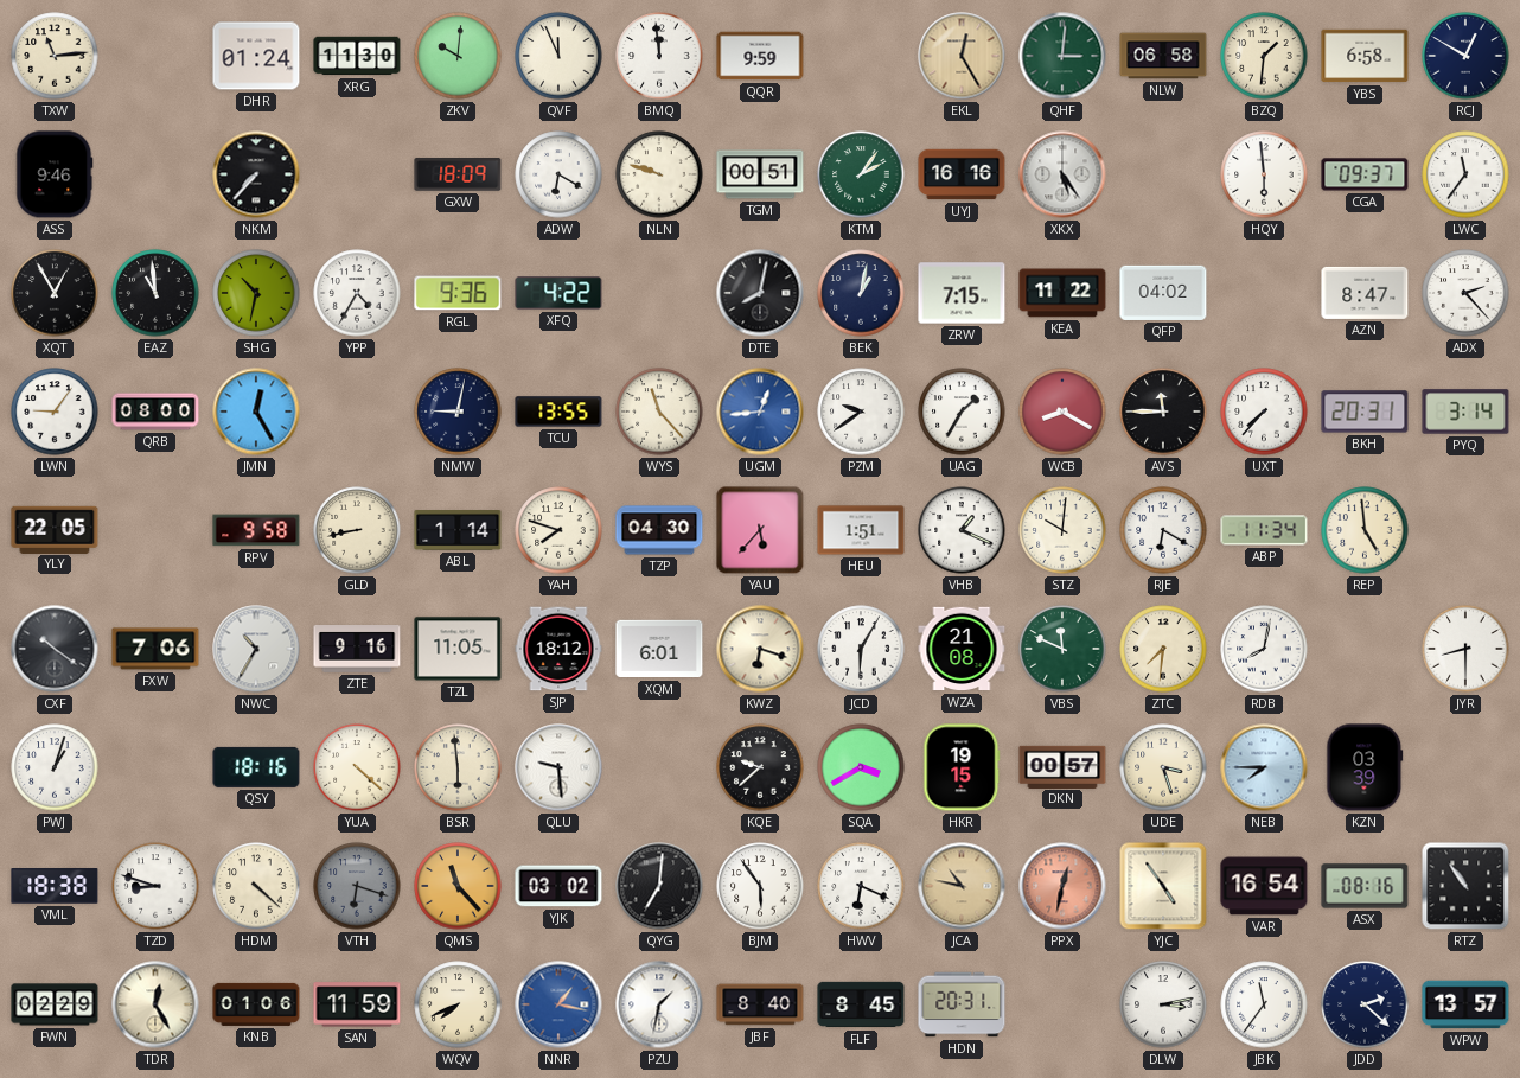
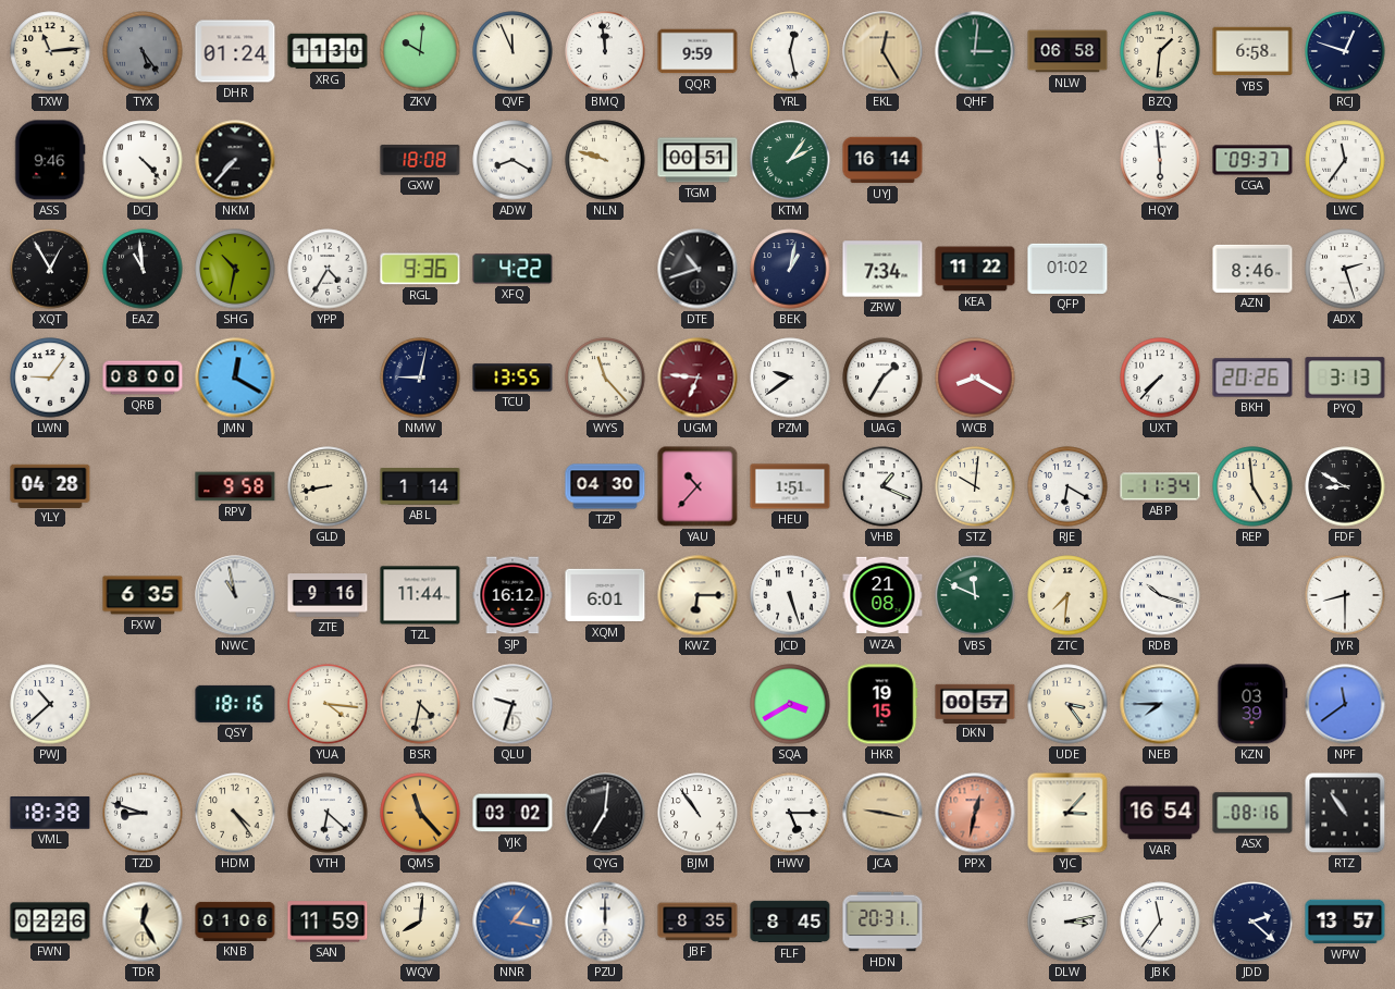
TYX: none -> 5:24 (143, 51)
YRL: none -> 12:28 (790, 51)
RCJ: 12:50 -> 12:48 (1345, 51)
DCJ: none -> 4:23 (143, 160)
GXW: 18:09 -> 18:08 (420, 160)
ADW: 6:20 -> 8:20 (513, 160)
UYJ: 16:16 -> 16:14 (882, 160)
XKX: 5:24 -> none (1062, 174)
DTE: 8:02 -> 10:42 (697, 269)
ZRW: 7:15 -> 7:34 (882, 269)
QFP: 04:02 -> 01:02 (1067, 269)
AZN: 8:47 -> 8:46 (1252, 269)
ADX: 2:23 -> 2:27 (1345, 269)
JMN: 12:25 -> 12:20 (235, 378)
UGM: 12:44 -> 6:46 (697, 378)
UGM dial: blue -> burgundy (697, 378)
AVS: 11:45 -> none (1163, 412)
BKH: 20:31 -> 20:26 (1252, 378)
PYQ: 3:14 -> 3:13 (1345, 378)
YLY: 22:05 -> 04:28 (50, 485)
YAH: 7:48 -> none (558, 530)
YAU: 5:37 -> 10:37 (697, 486)
FDF: none -> 8:50 (1345, 486)
CXF: 10:21 -> none (55, 649)
FXW: 7:06 -> 6:35 (143, 595)
NWC: 10:35 -> 10:58 (235, 595)
TZL: 11:05 -> 11:44 (420, 595)
SJP: 18:12 -> 16:12 (513, 595)
KWZ: 6:18 -> 6:15 (697, 595)
JCD: 6:05 -> 5:27 (790, 595)
RDB: 8:02 -> 10:18 (1160, 595)
PWJ: 1:03 -> 10:38 (50, 704)
YUA: 4:22 -> 4:16 (328, 704)
BSR: 5:59 -> 4:32 (420, 704)
QLU: 9:29 -> 9:33 (513, 704)
KQE: 9:38 -> none (760, 767)
UDE: 3:27 -> 3:24 (1067, 704)
NPF: none -> 11:39 (1345, 704)
HDM: 4:22 -> 4:24 (235, 813)
VTH: 6:18 -> 6:22 (328, 813)
VTH dial: grey -> white (328, 813)
BJM: 5:54 -> 10:54 (697, 813)
HWV: 6:19 -> 5:15 (790, 813)
JCA: 10:47 -> 9:17 (882, 813)
YJC: 4:54 -> 3:07 (1067, 813)
FWN: 02:29 -> 02:26 (50, 922)
WQV: 7:41 -> 8:01 (420, 922)
PZU: 1:32 -> 12:00 (605, 922)
JBF: 8:40 -> 8:35 (697, 922)
